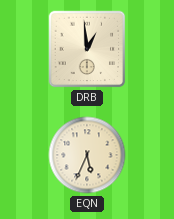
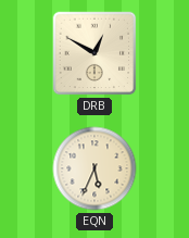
DRB: 12:59 -> 12:50 (94, 53)
